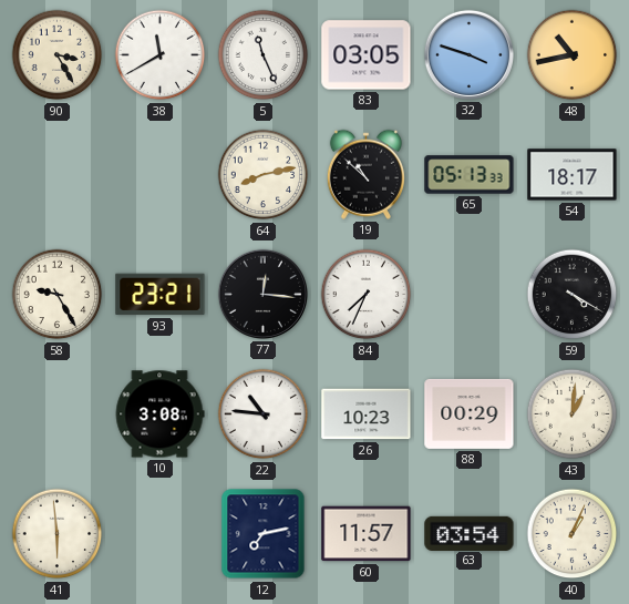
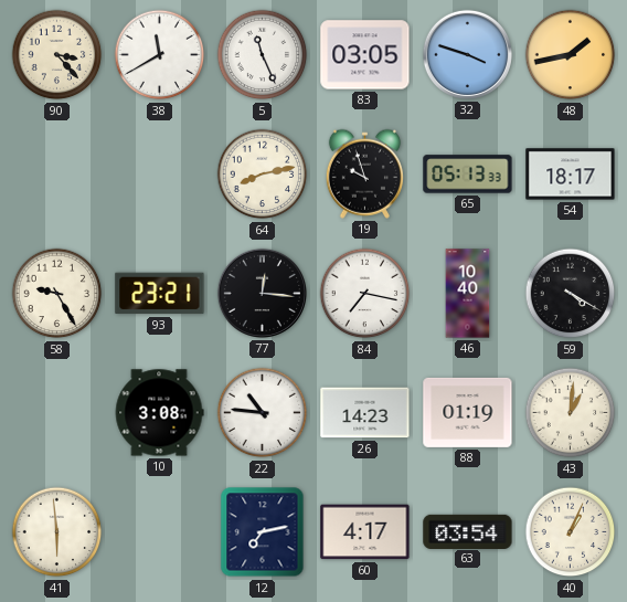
90: 3:25 -> 3:23 (57, 55)
48: 10:43 -> 1:43 (571, 55)
19: 10:52 -> 9:57 (364, 173)
84: 7:34 -> 7:17 (365, 294)
46: none -> 10:40 (468, 294)
26: 10:23 -> 14:23 (365, 413)
88: 00:29 -> 01:19 (468, 412)
60: 11:57 -> 4:17 (365, 532)
